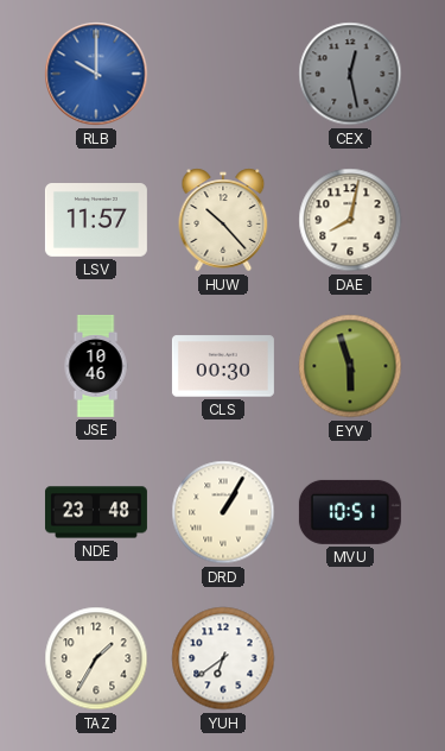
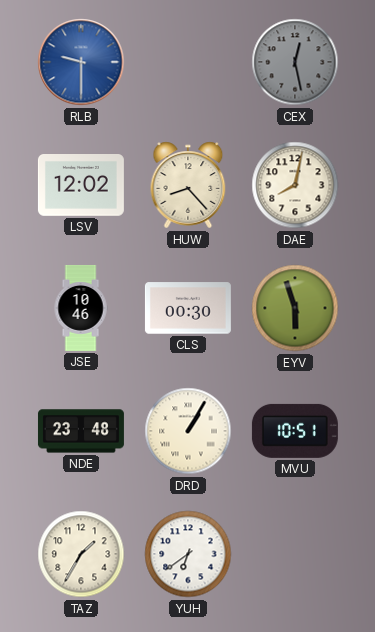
RLB: 10:00 -> 9:30 (81, 62)
LSV: 11:57 -> 12:02 (81, 186)
HUW: 10:23 -> 8:23 (188, 185)
